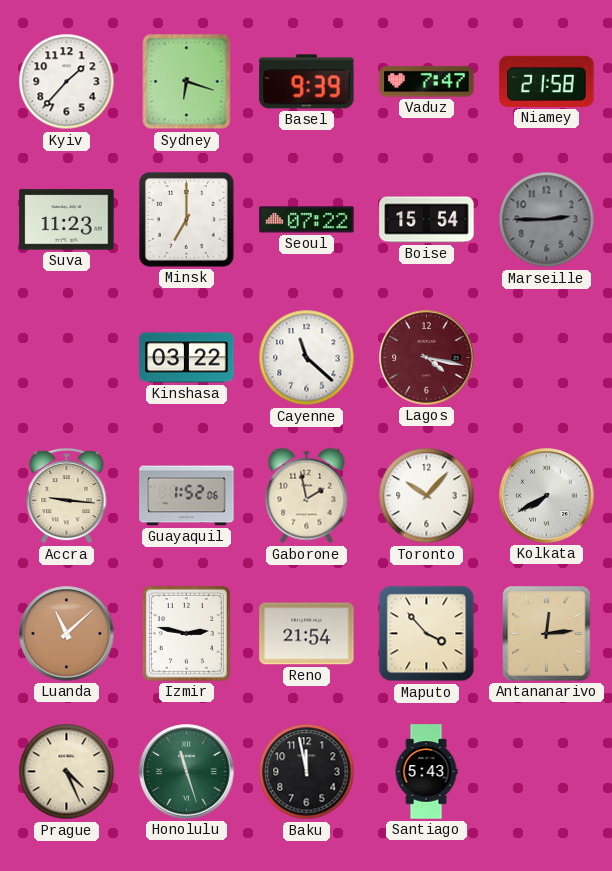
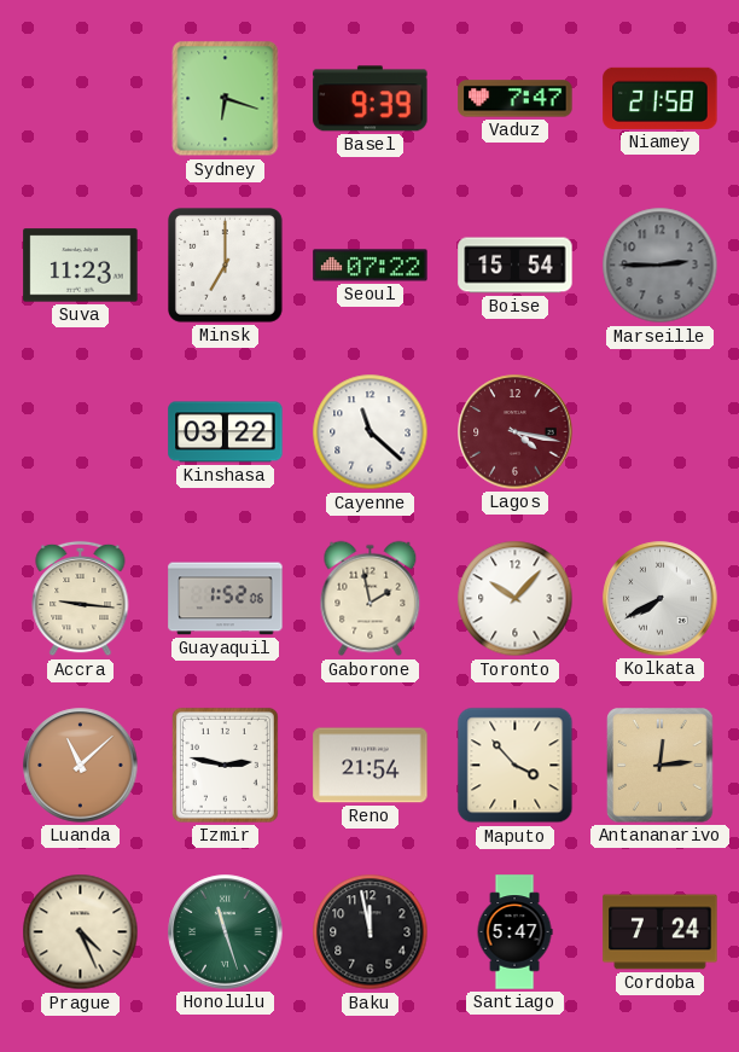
Kyiv: 1:37 -> none (67, 82)
Santiago: 5:43 -> 5:47 (514, 932)
Cordoba: none -> 7:24 (661, 932)
